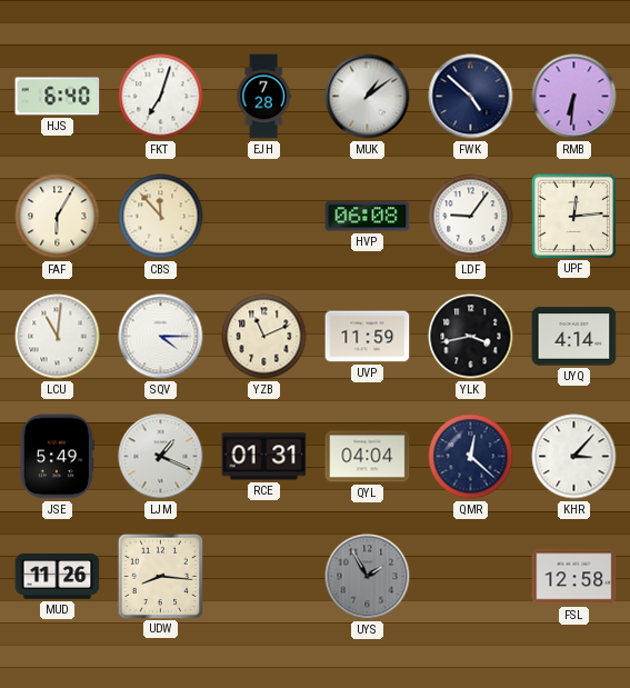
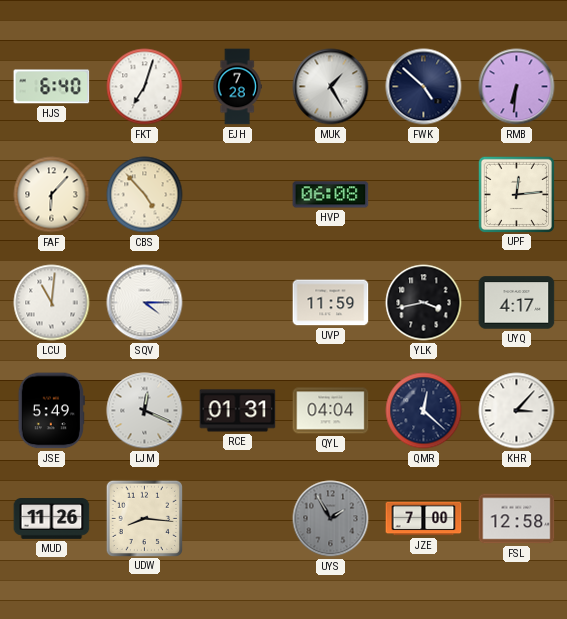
MUK: 1:09 -> 1:25 (331, 87)
FAF: 6:05 -> 6:07 (52, 195)
CBS: 11:53 -> 4:53 (145, 195)
LDF: 9:06 -> none (471, 217)
YZB: 11:11 -> none (264, 337)
UYQ: 4:14 -> 4:17 (517, 303)
LJM: 1:19 -> 12:19 (145, 411)
JZE: none -> 7:00 (424, 519)
